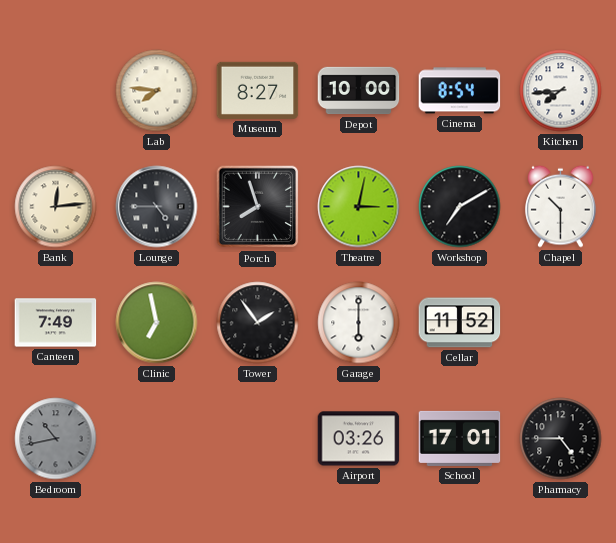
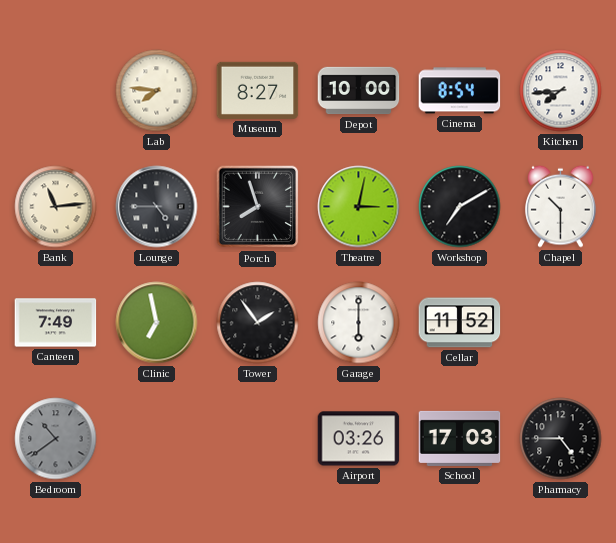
Bank: 12:14 -> 11:14 (56, 207)
Bedroom: 10:43 -> 10:39 (56, 439)
School: 17:01 -> 17:03 (460, 438)
